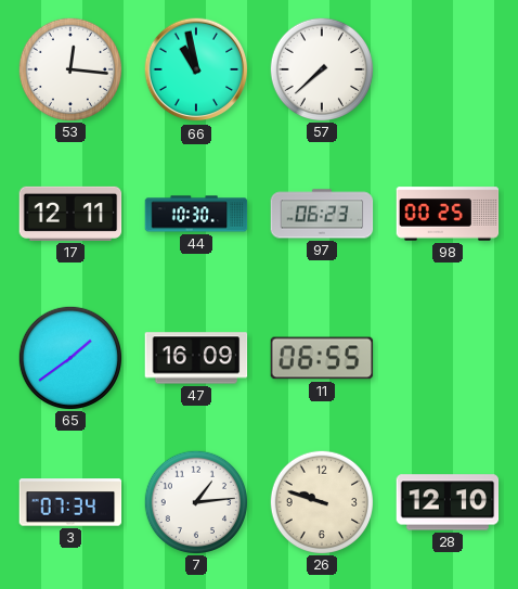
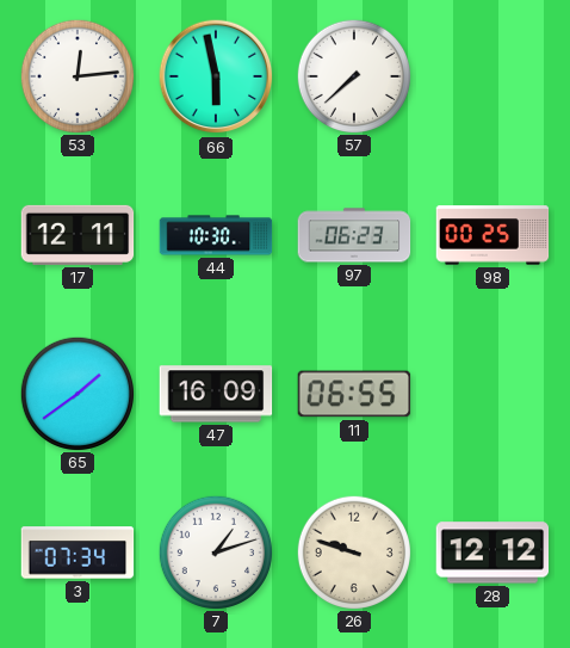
53: 12:16 -> 12:14 (76, 75)
66: 10:58 -> 5:58 (216, 76)
7: 1:14 -> 1:12 (215, 551)
28: 12:10 -> 12:12 (492, 553)
